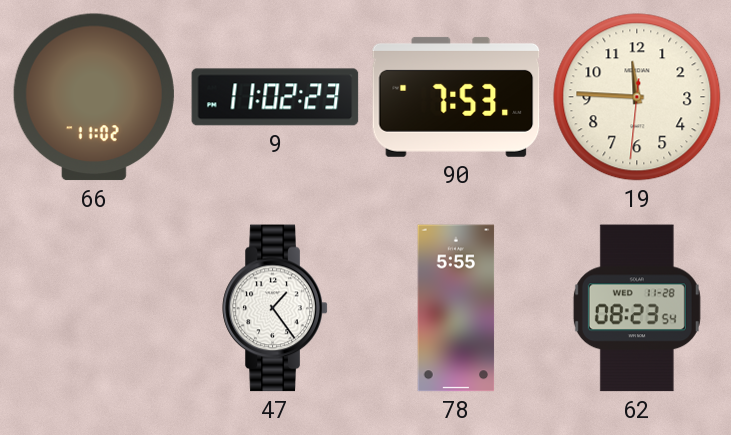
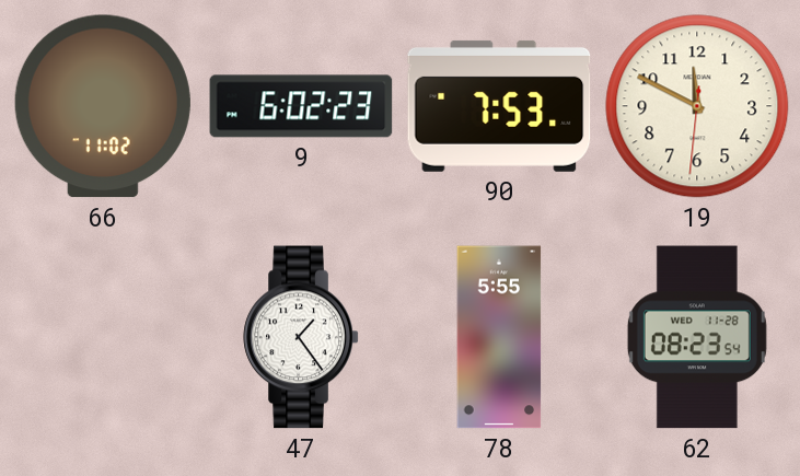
9: 11:02 -> 6:02 (301, 106)
19: 11:45 -> 11:49 (697, 106)
